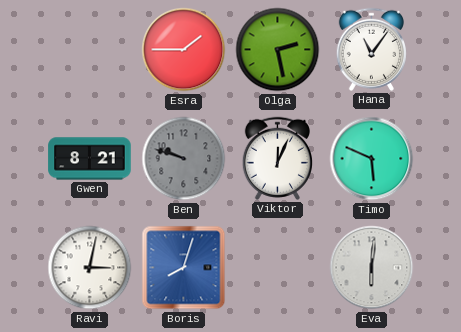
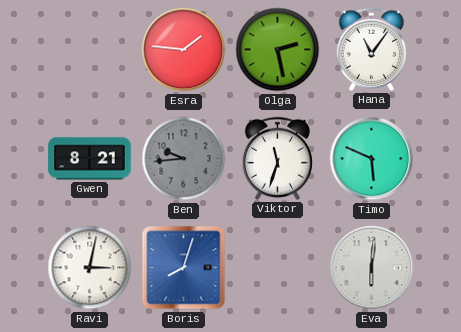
Esra: 1:45 -> 1:46 (184, 50)
Ben: 9:48 -> 9:44 (184, 159)
Viktor: 12:04 -> 11:33 (277, 158)
